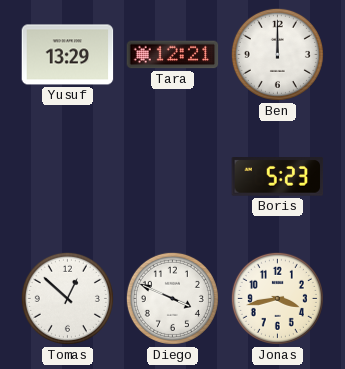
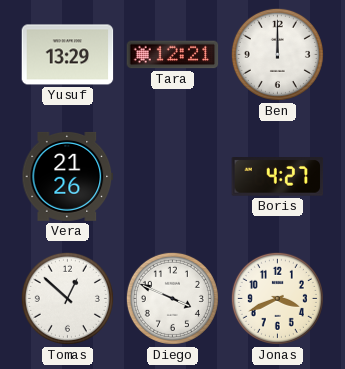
Vera: none -> 21:26 (68, 176)
Boris: 5:23 -> 4:27 (278, 177)
Jonas: 3:43 -> 3:41 (277, 298)
